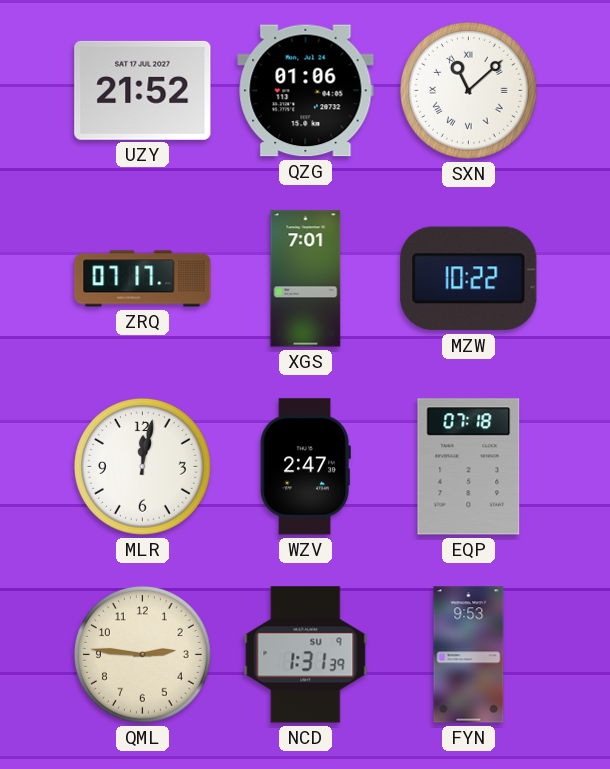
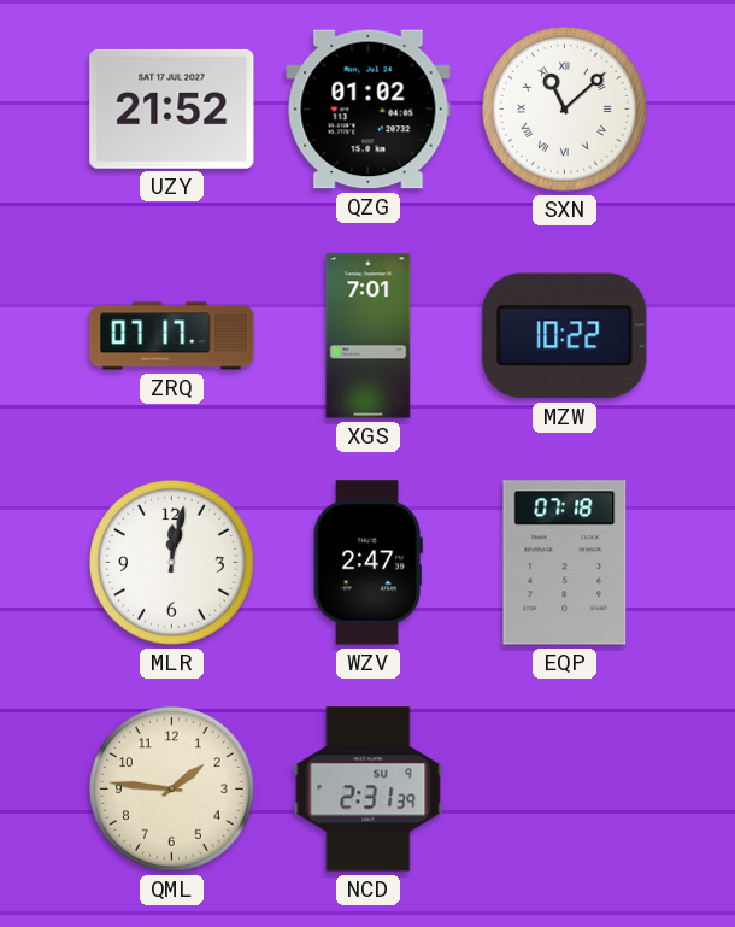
QZG: 01:06 -> 01:02 (369, 110)
QML: 2:46 -> 1:46 (172, 790)
NCD: 1:31 -> 2:31 (369, 790)
FYN: 9:53 -> none (469, 655)
